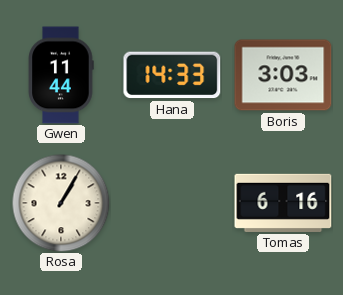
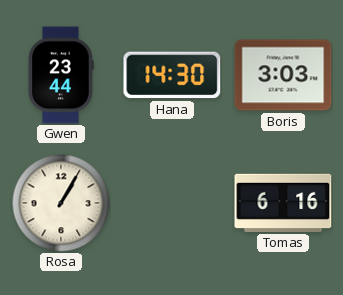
Gwen: 11:44 -> 23:44 (61, 75)
Hana: 14:33 -> 14:30 (172, 75)
